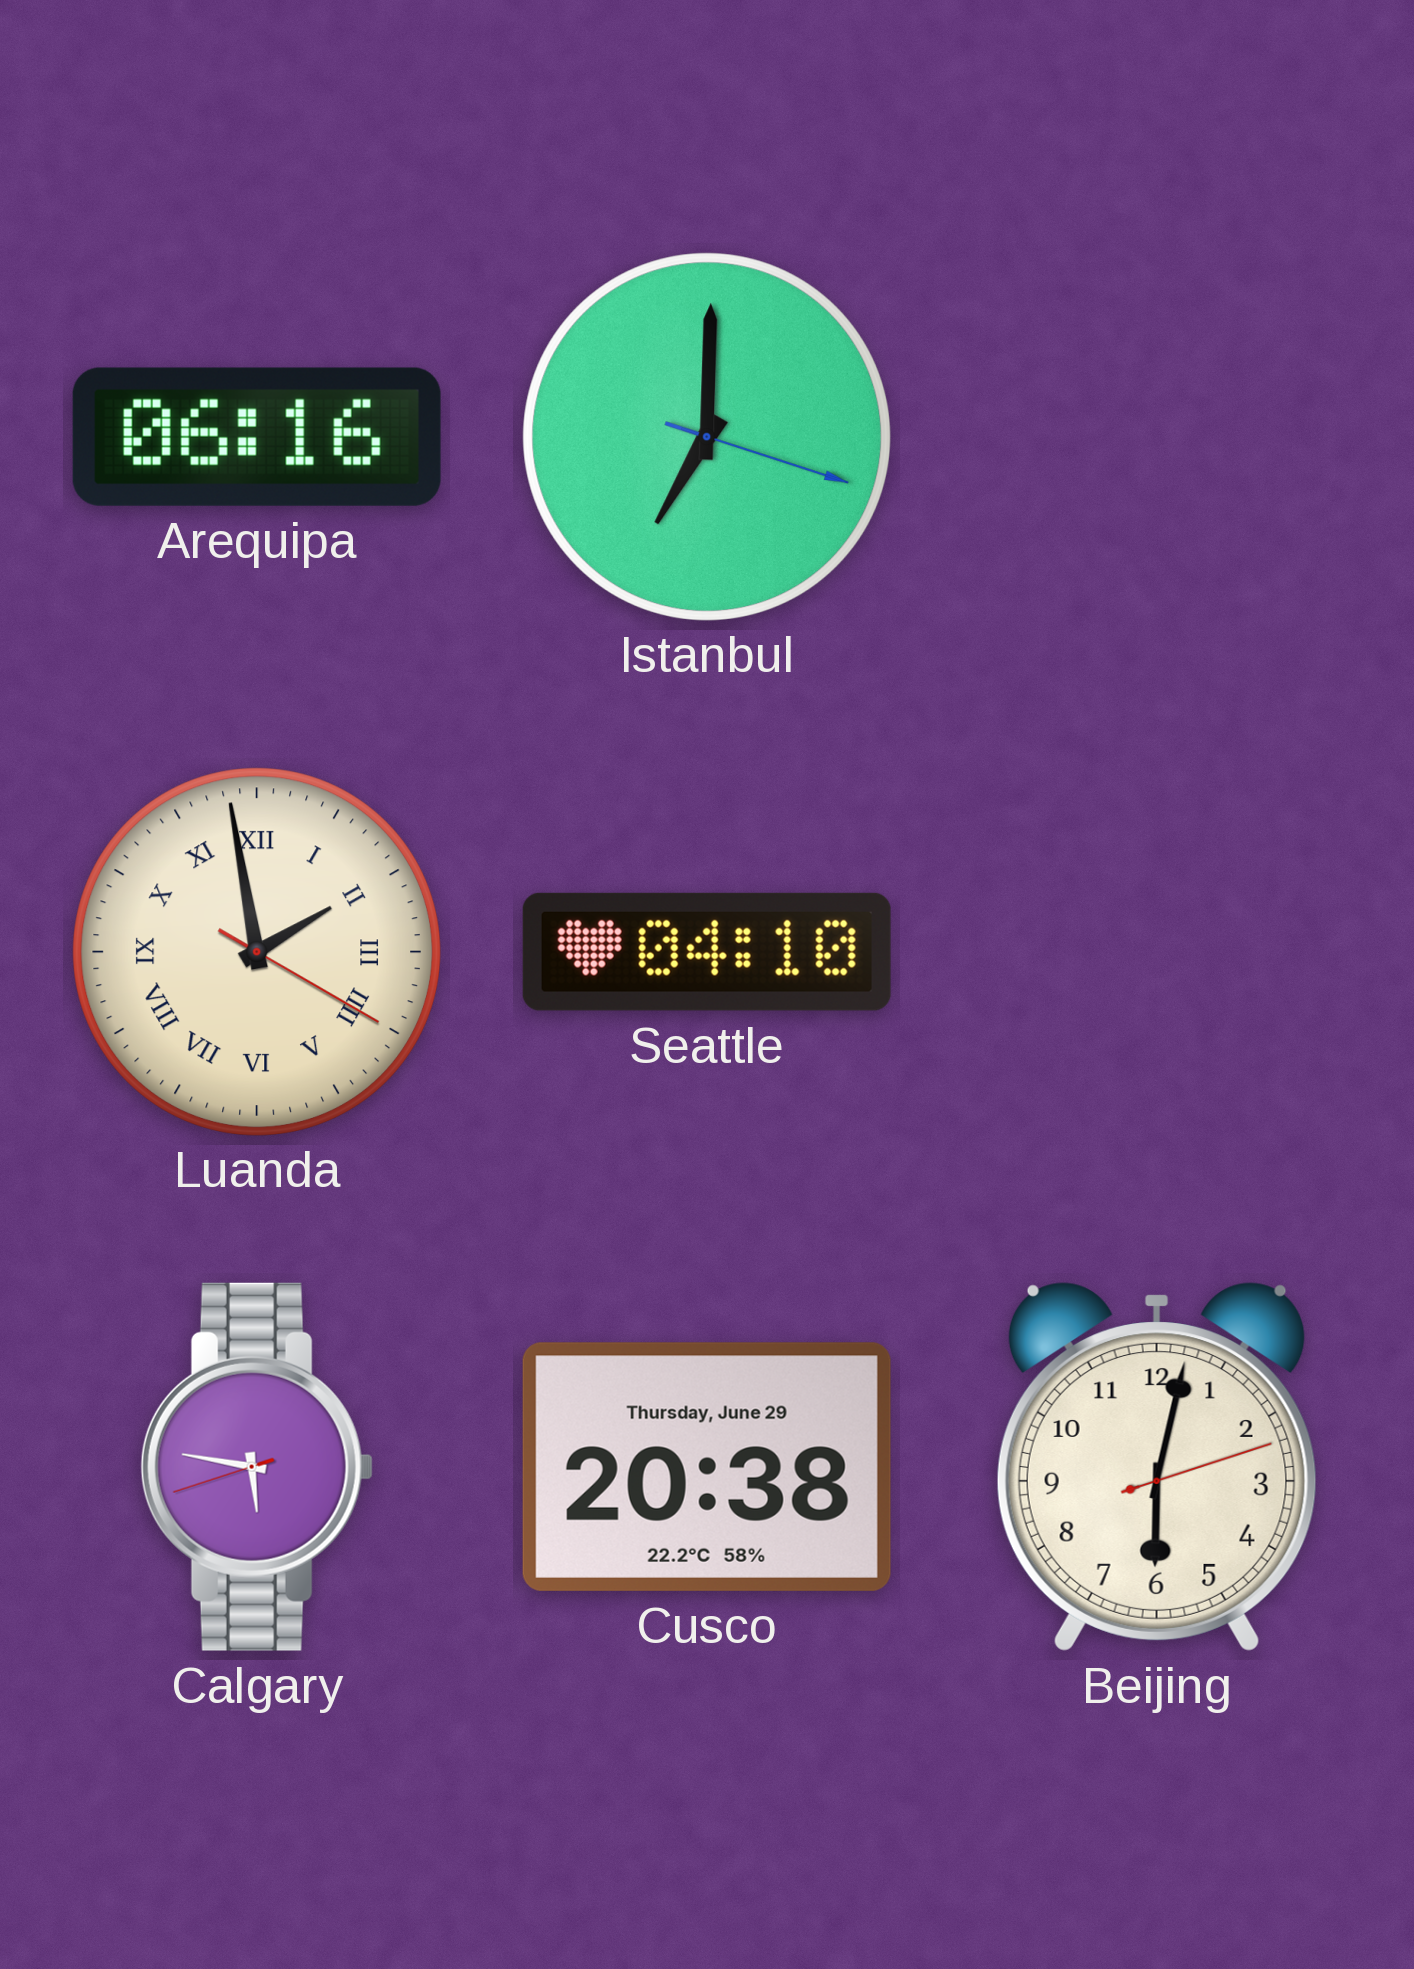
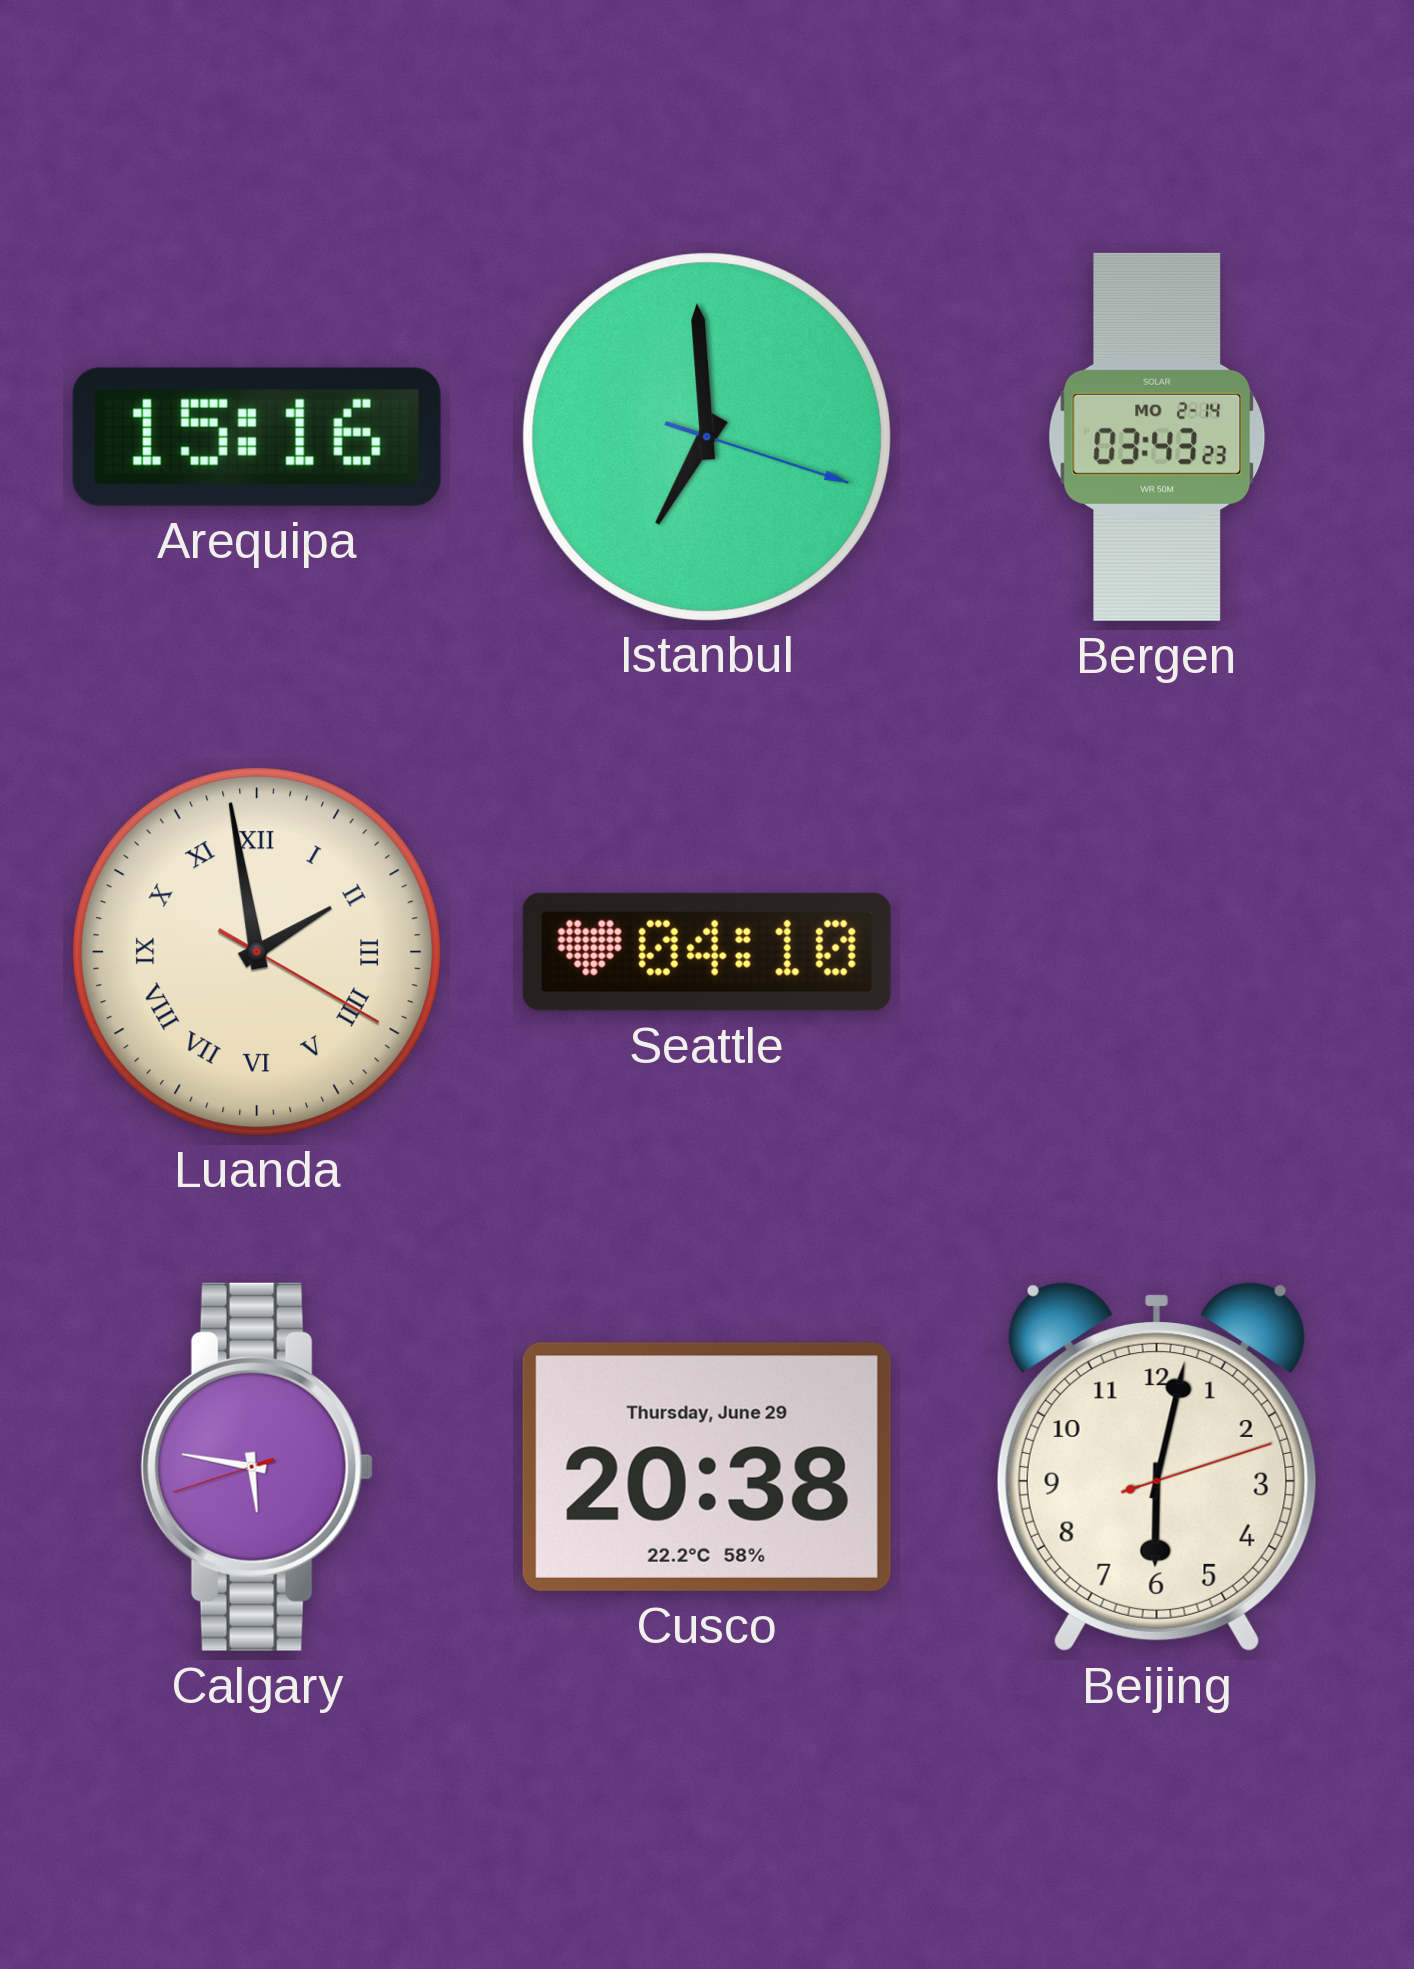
Arequipa: 06:16 -> 15:16 (257, 437)
Istanbul: 7:00 -> 6:59 (706, 436)
Bergen: none -> 03:43 (1157, 437)
